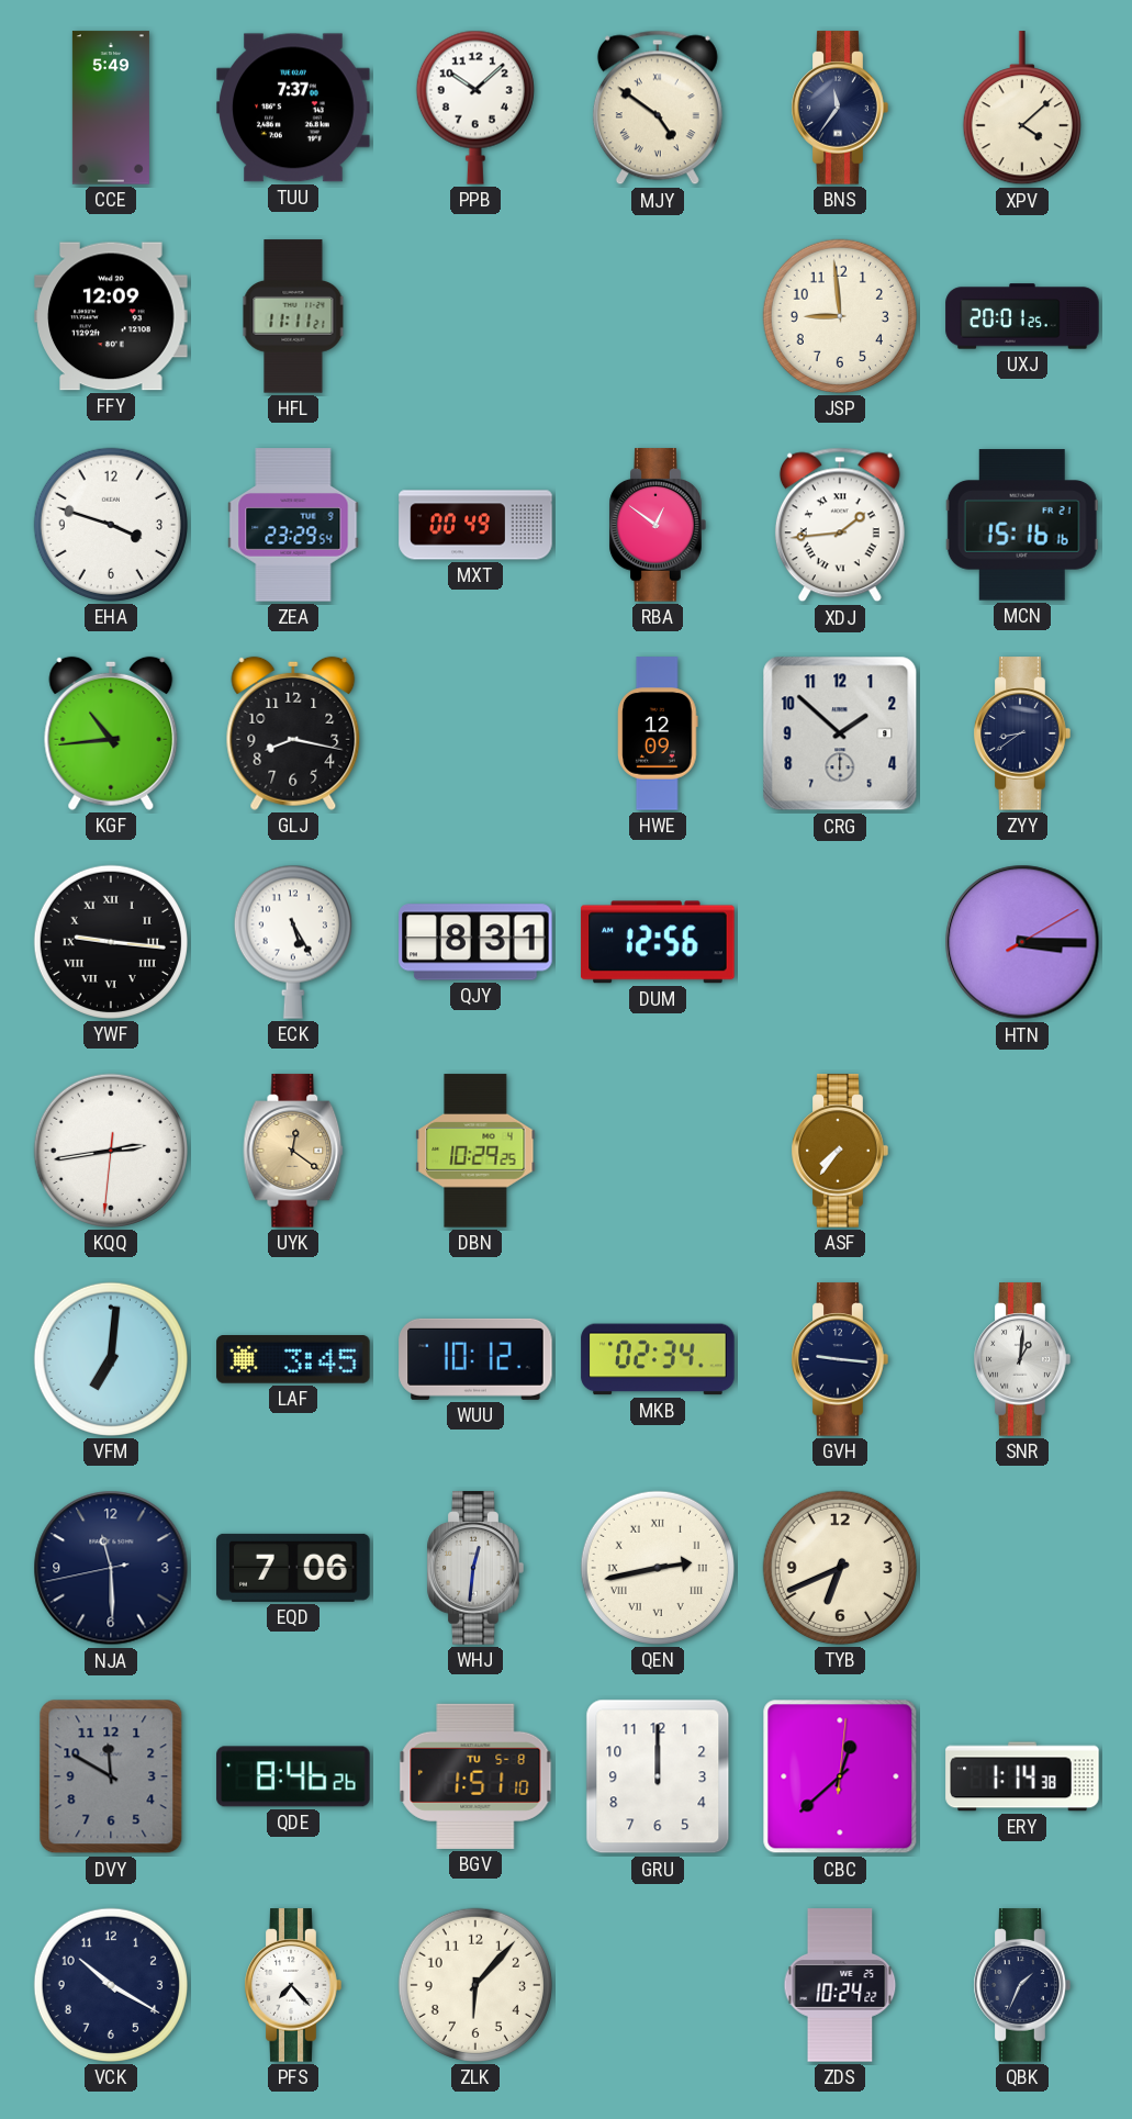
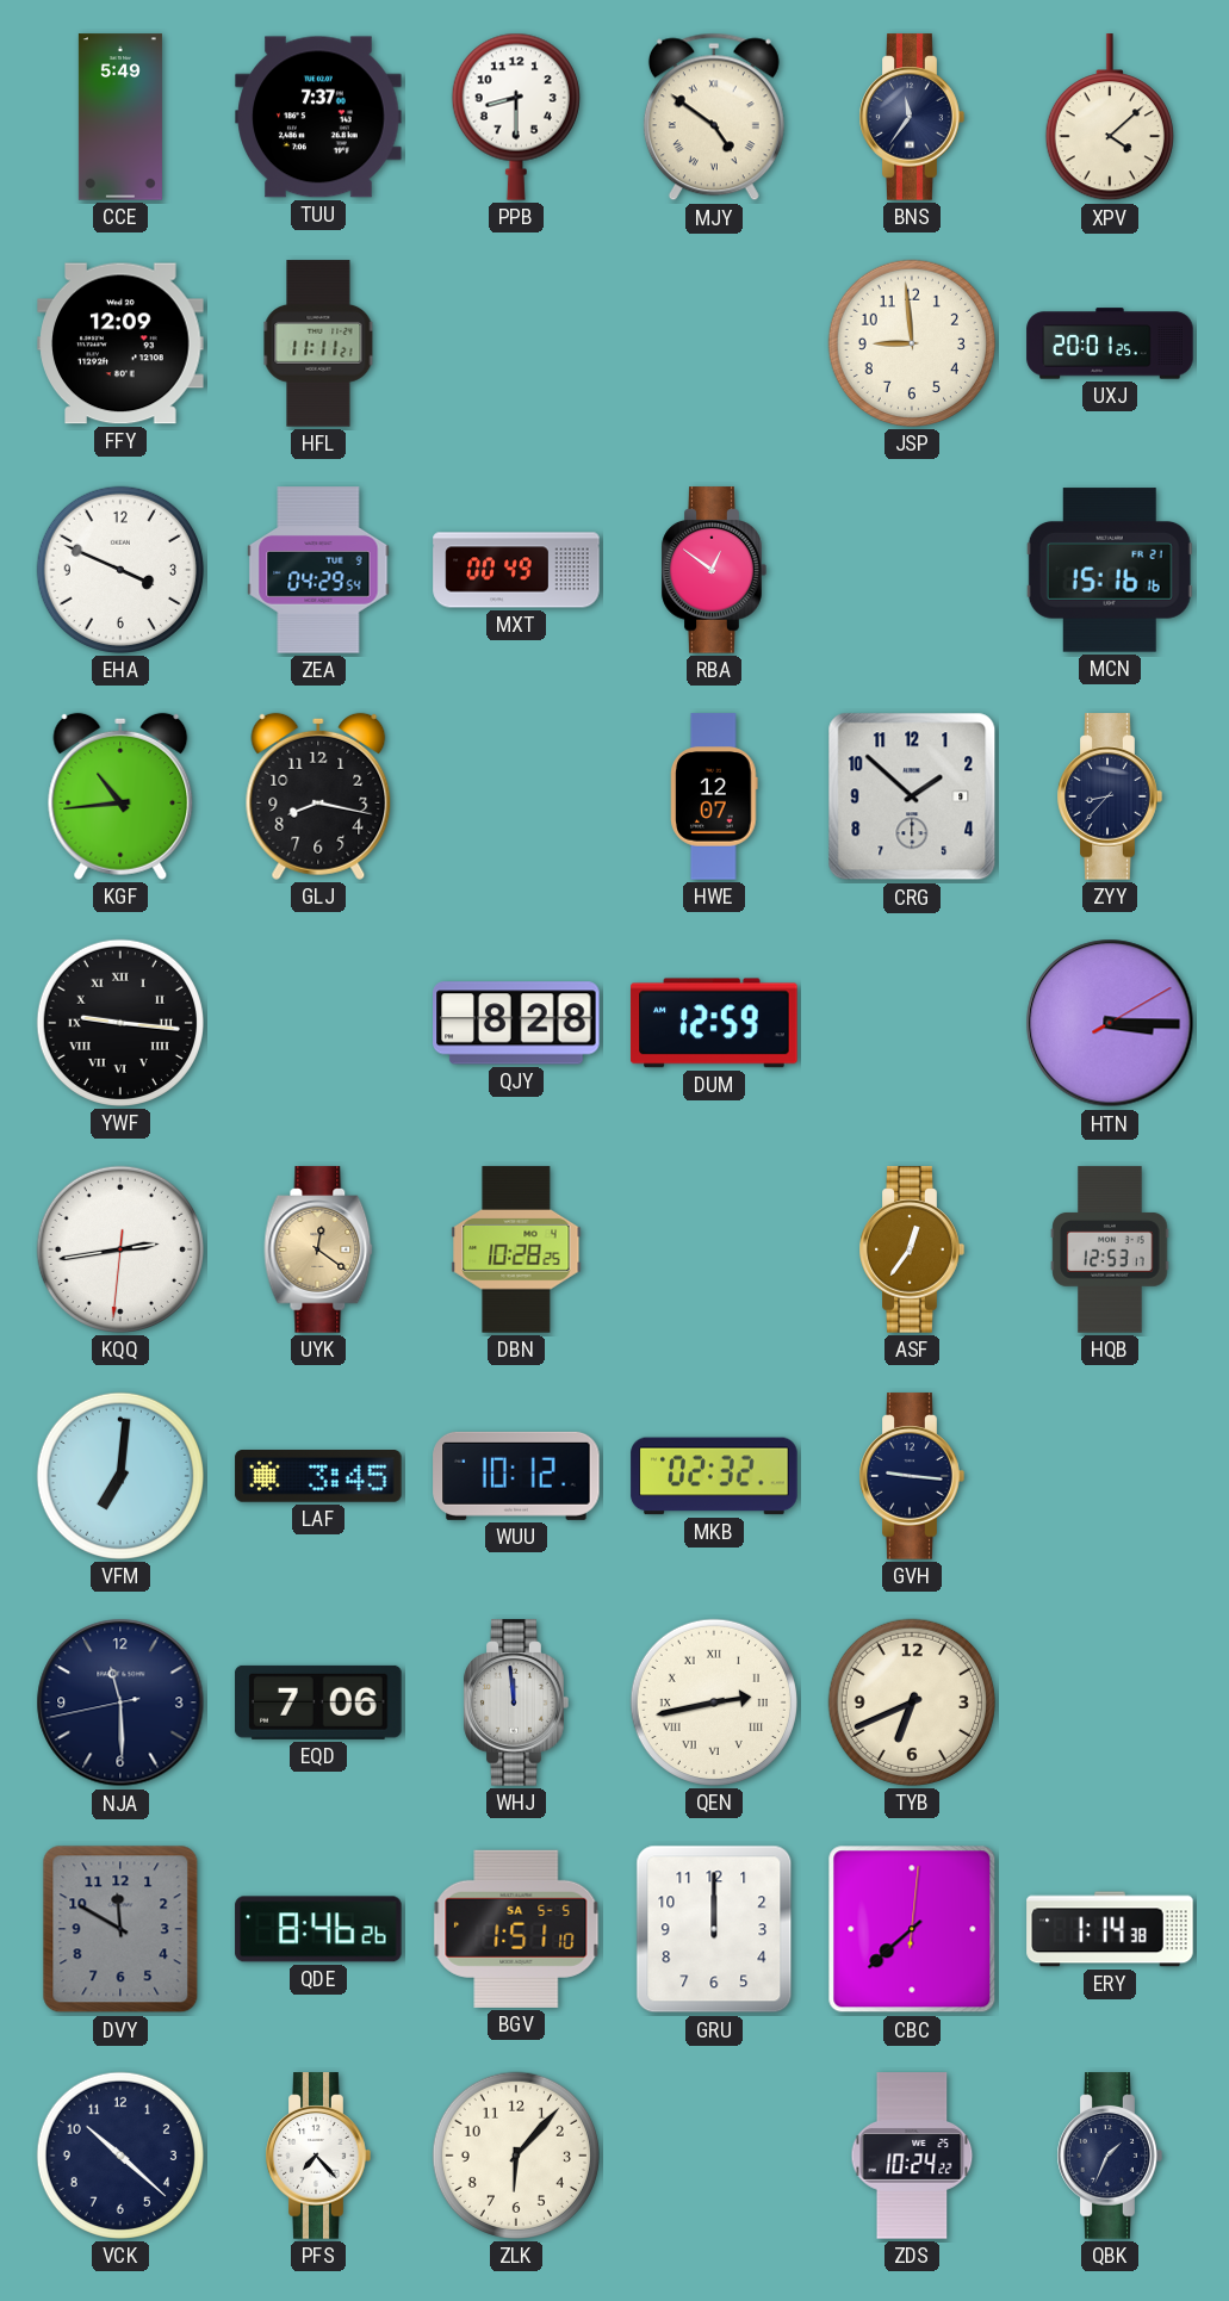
PPB: 10:08 -> 8:30 (516, 117)
EHA: 3:48 -> 3:49 (120, 570)
ZEA: 23:29 -> 04:29 (318, 570)
XDJ: 1:44 -> none (840, 525)
HWE: 12:09 -> 12:07 (714, 796)
ZYY: 8:39 -> 8:37 (1110, 796)
ECK: 5:25 -> none (293, 942)
QJY: 8:31 -> 8:28 (516, 1023)
DUM: 12:56 -> 12:59 (714, 1023)
DBN: 10:29 -> 10:28 (516, 1249)
ASF: 7:36 -> 12:36 (912, 1249)
HQB: none -> 12:53 (1110, 1249)
MKB: 02:34 -> 02:32 (714, 1476)
SNR: 1:01 -> none (1022, 1359)
WHJ: 12:31 -> 11:59 (516, 1703)
BGV date: TU 5-8 -> SA 5-5 (516, 1929)
CBC: 12:38 -> 7:38 (912, 1929)
VCK: 10:20 -> 10:22 (120, 2156)
